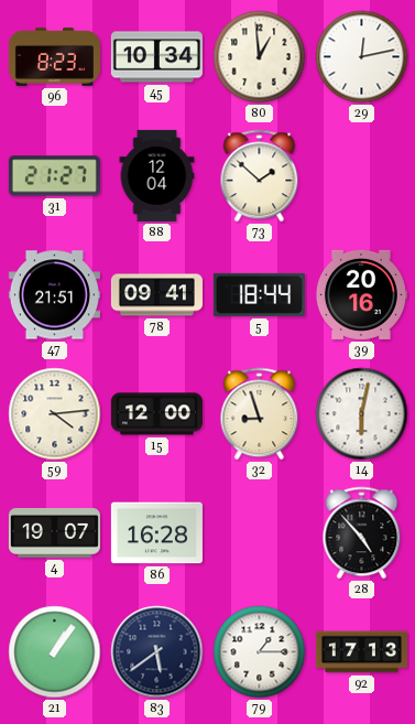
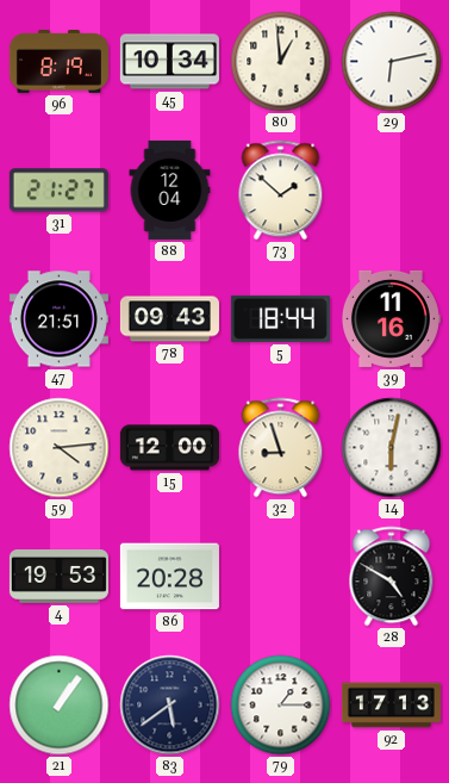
96: 8:23 -> 8:19 (58, 62)
29: 12:13 -> 6:13 (392, 62)
78: 09:41 -> 09:43 (169, 319)
39: 20:16 -> 11:16 (391, 318)
4: 19:07 -> 19:53 (58, 577)
86: 16:28 -> 20:28 (169, 577)
28: 4:53 -> 4:50 (392, 577)
